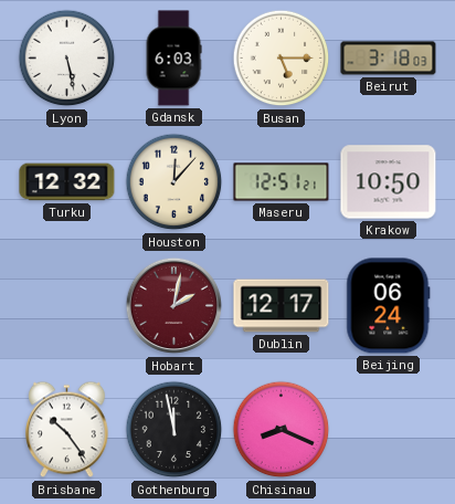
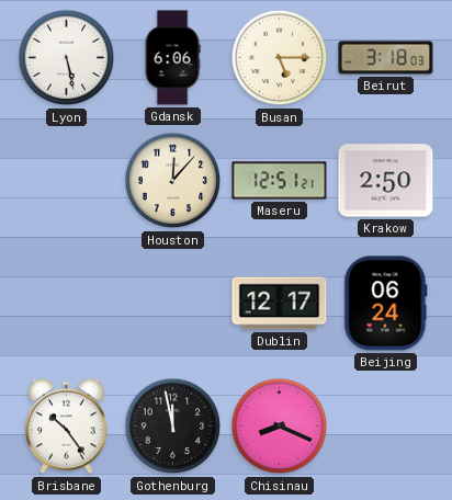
Gdansk: 6:03 -> 6:06 (172, 58)
Turku: 12:32 -> none (67, 182)
Krakow: 10:50 -> 2:50 (386, 181)
Hobart: 2:02 -> none (174, 306)
